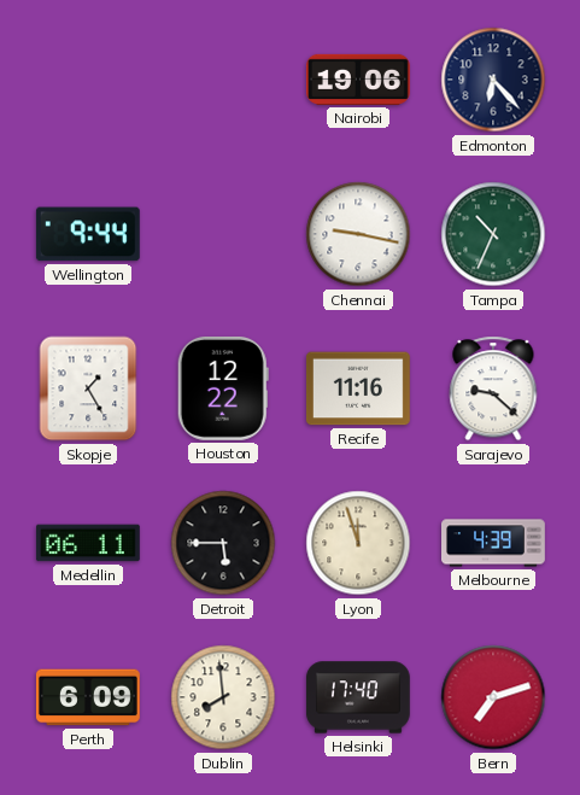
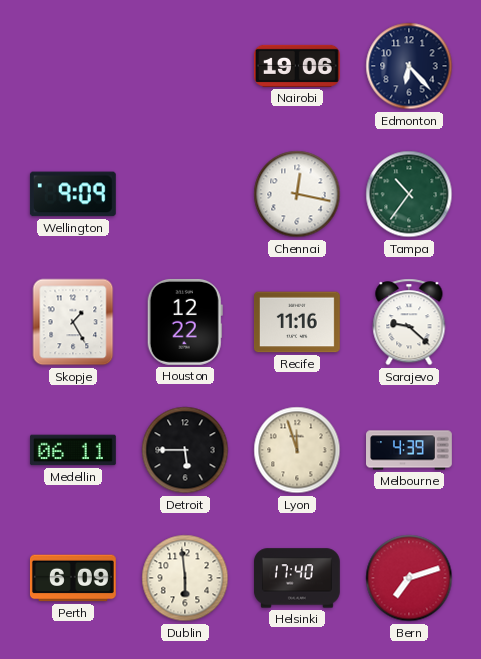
Wellington: 9:44 -> 9:09 (73, 194)
Chennai: 9:17 -> 12:17 (297, 194)
Tampa: 10:34 -> 10:36 (409, 194)
Dublin: 7:59 -> 5:59 (185, 578)
